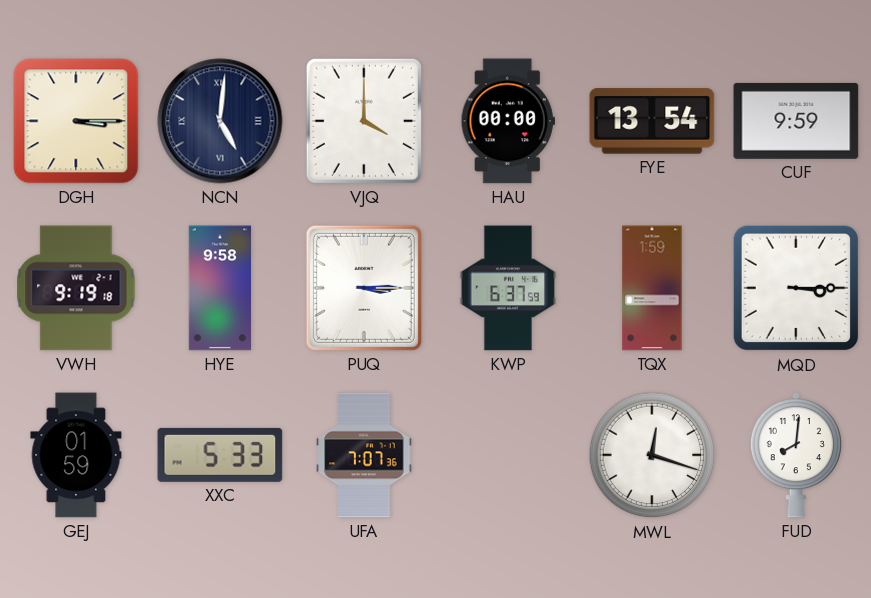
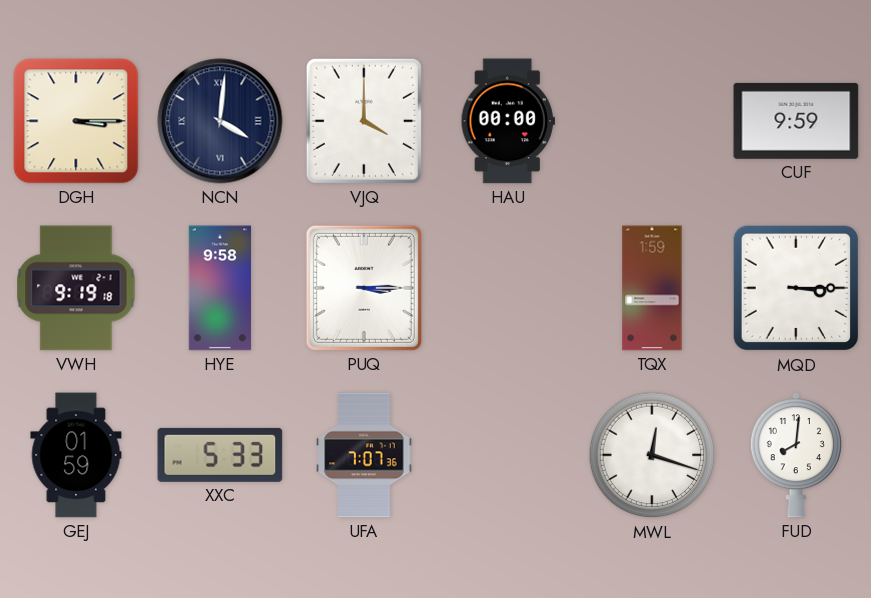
NCN: 5:01 -> 4:01 (220, 121)
FYE: 13:54 -> none (652, 121)
KWP: 6:37 -> none (508, 288)
